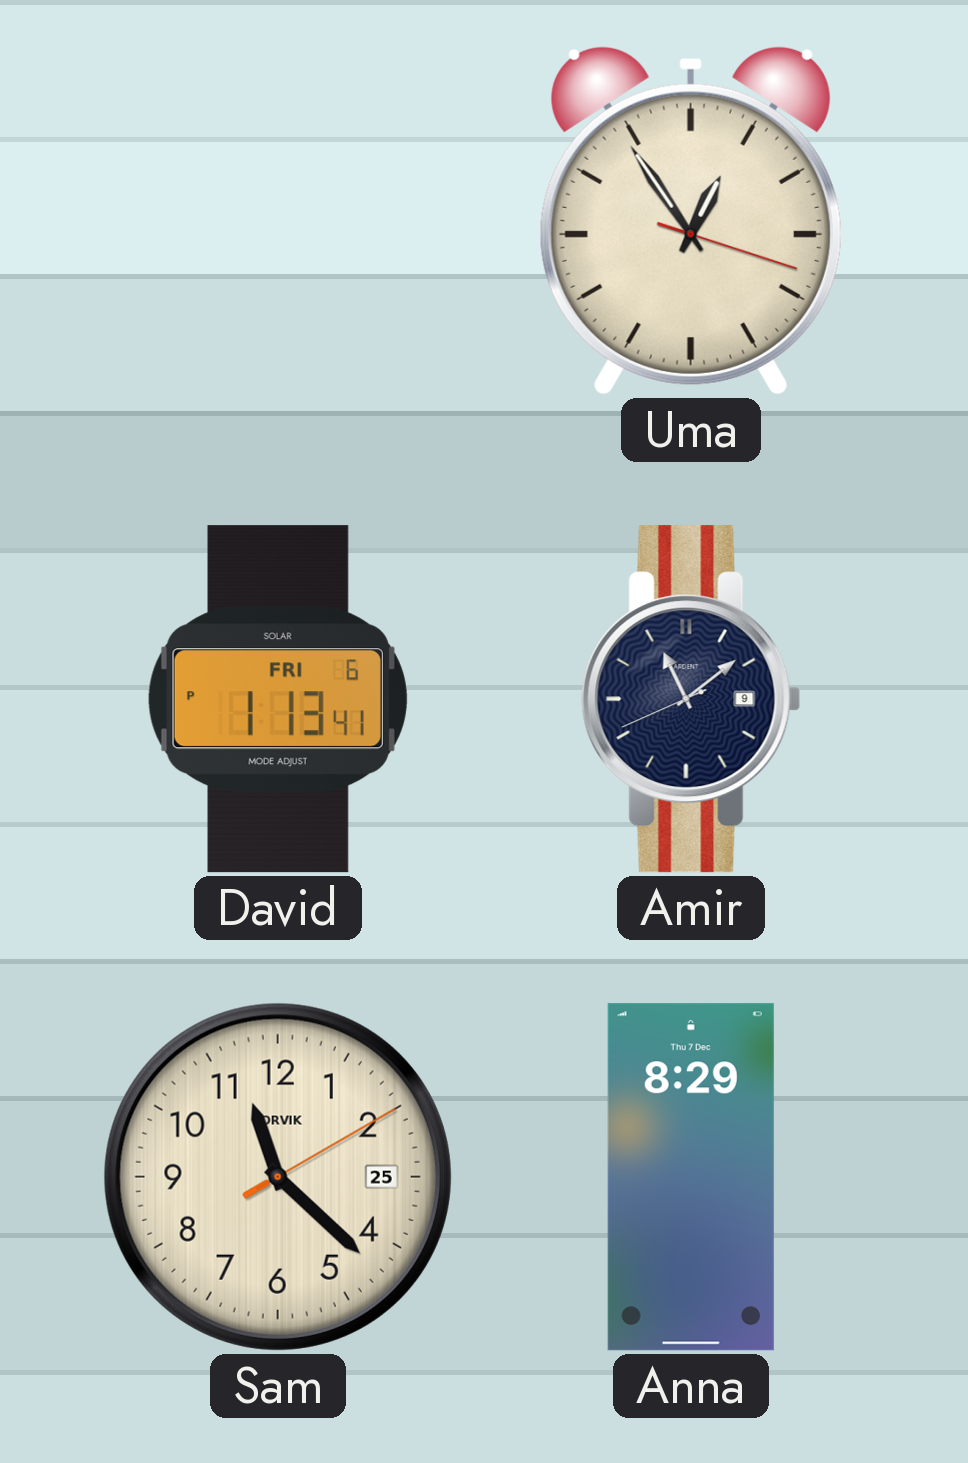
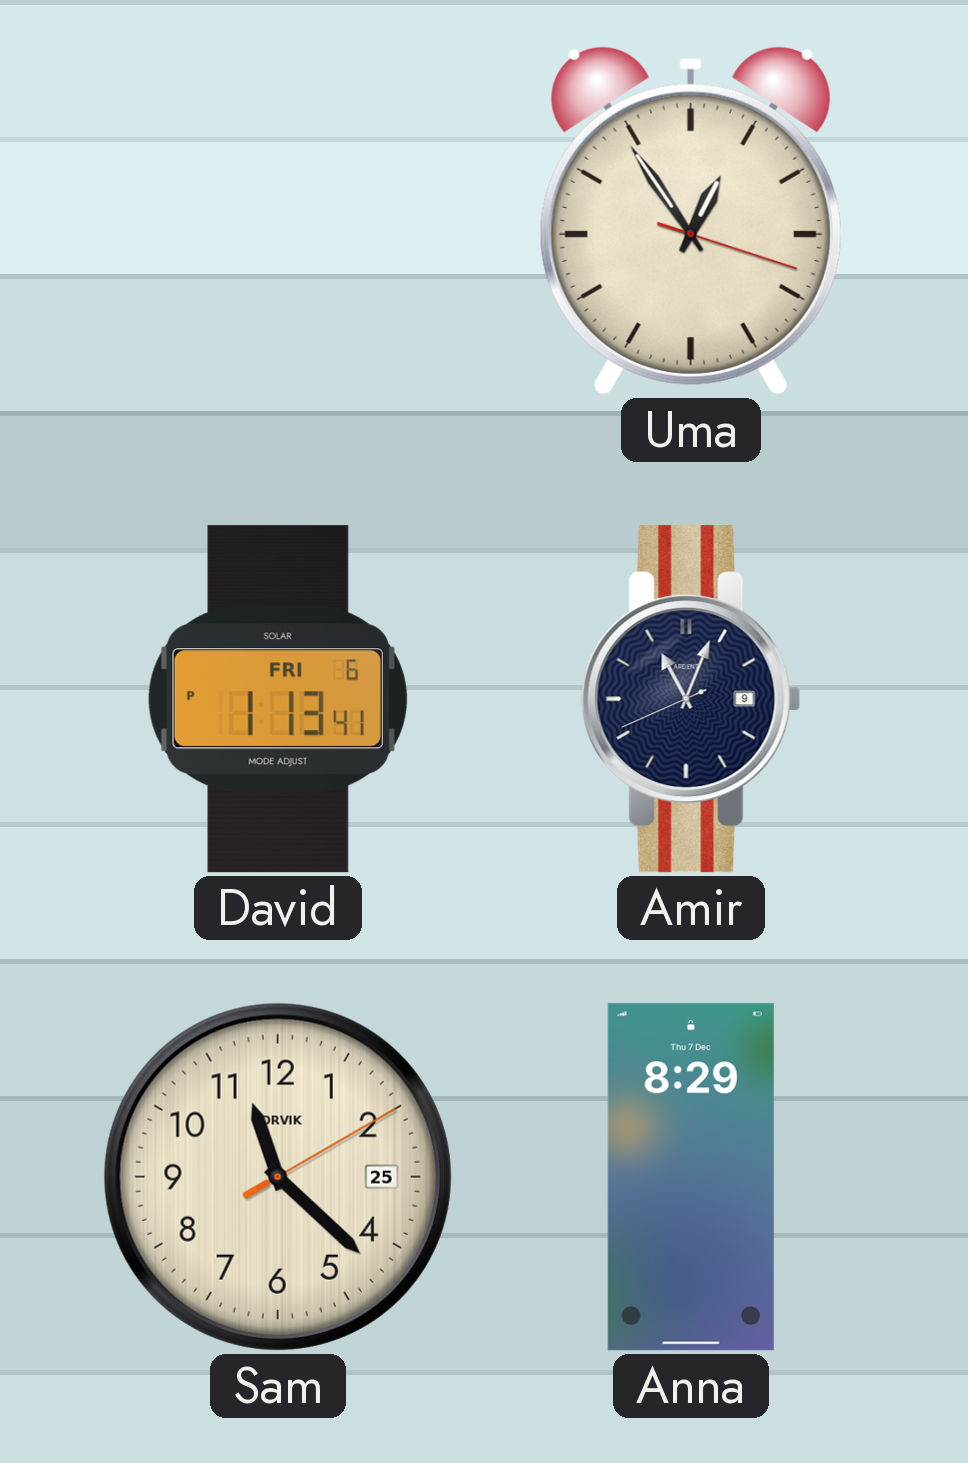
Amir: 11:08 -> 11:03 (691, 699)
